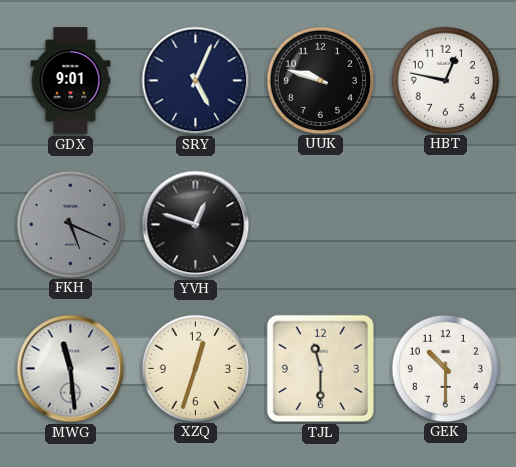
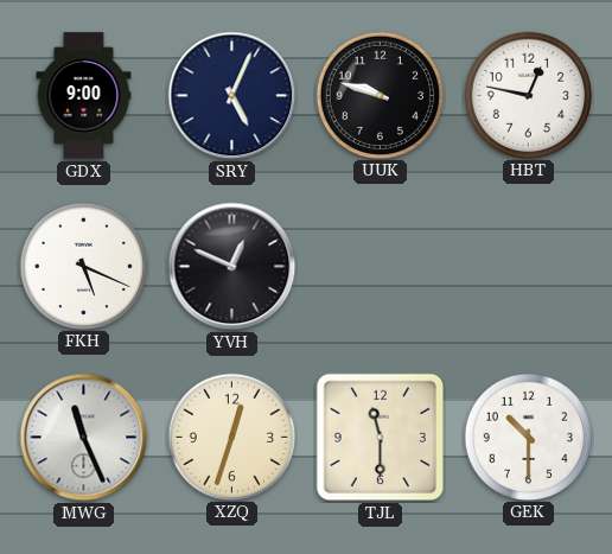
GDX: 9:01 -> 9:00 (84, 96)
FKH dial: grey -> white (83, 266)
YVH: 12:48 -> 12:49 (232, 267)
MWG: 11:29 -> 11:26 (84, 438)
